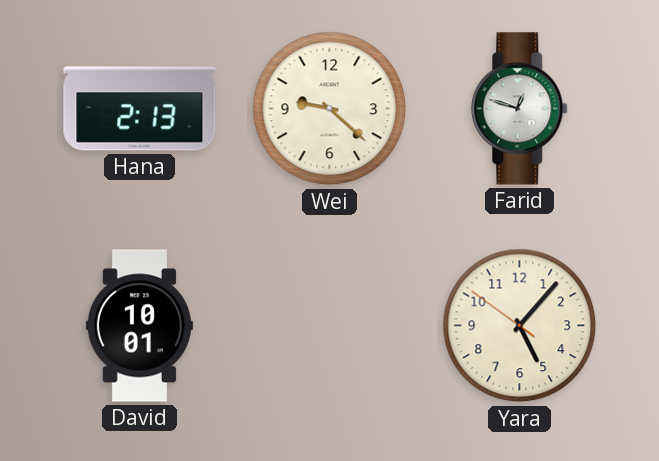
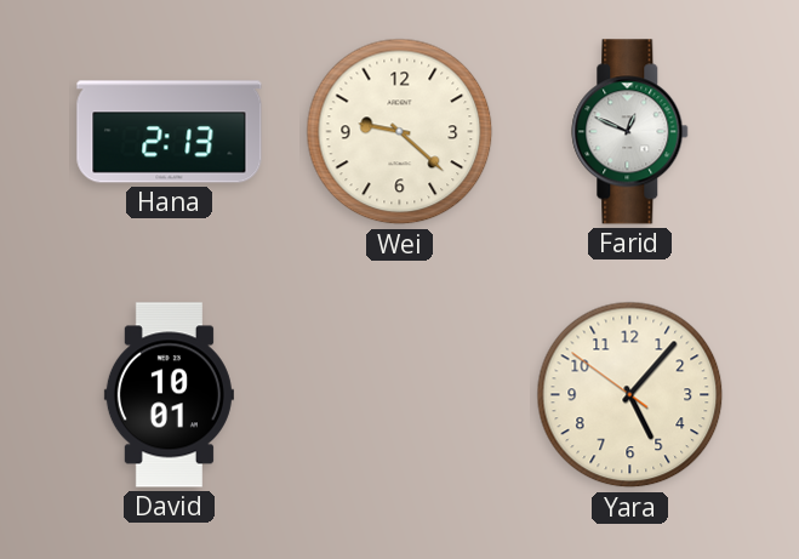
Farid: 12:48 -> 12:49 (630, 132)
